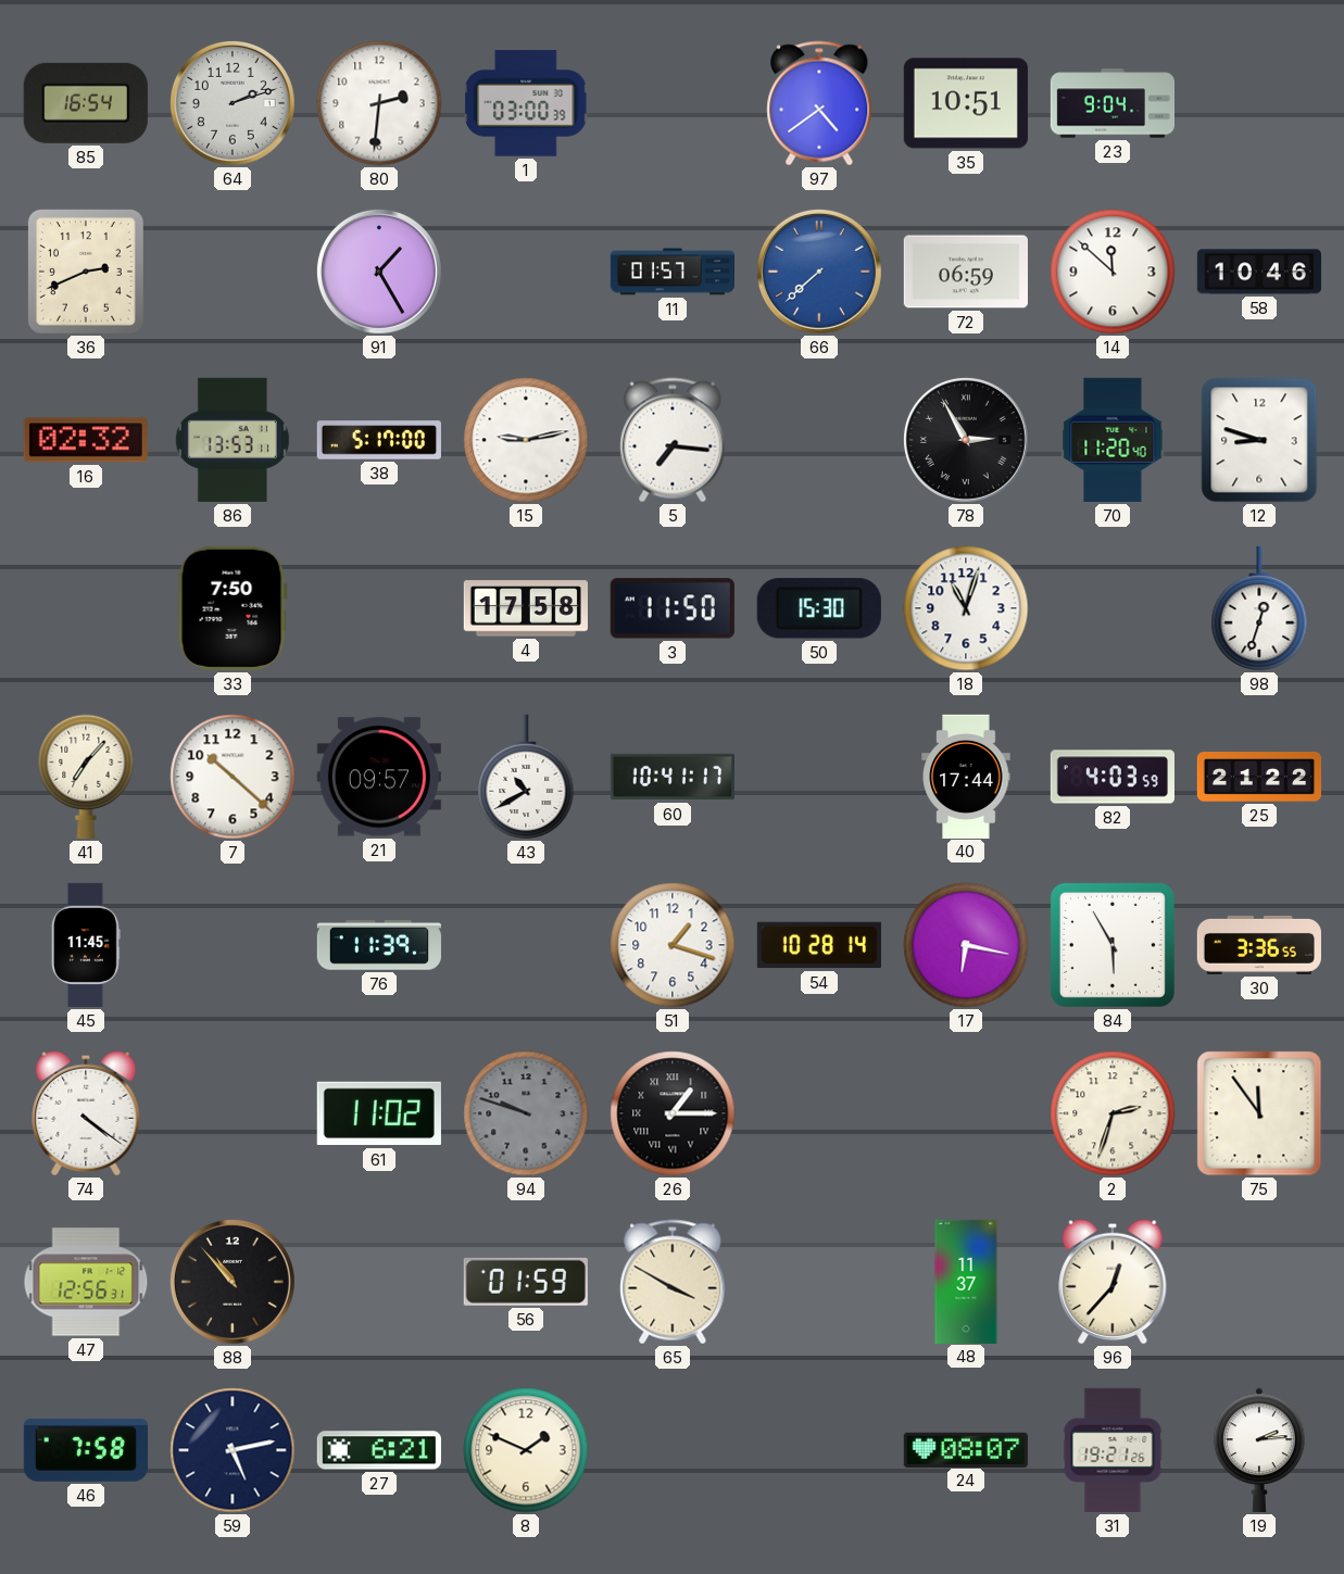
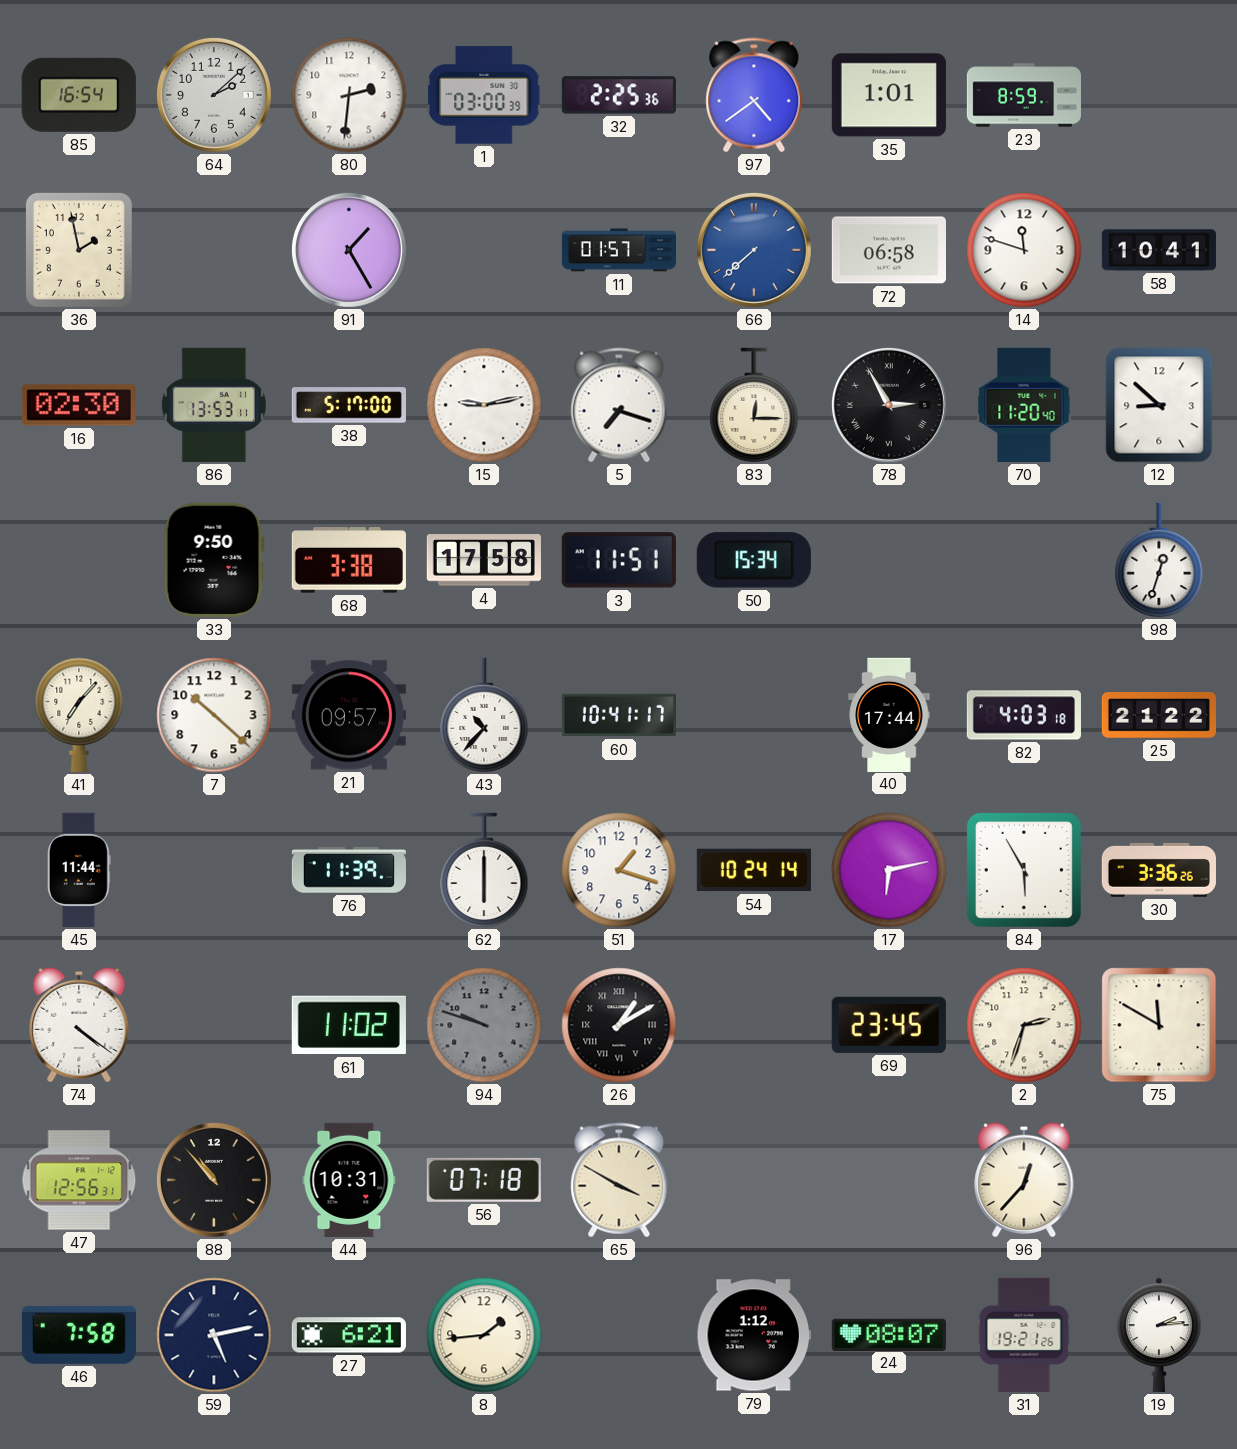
64: 2:12 -> 2:08 (214, 95)
32: none -> 2:25 (619, 95)
35: 10:51 -> 1:01 (889, 95)
23: 9:04 -> 8:59 (1023, 95)
36: 2:41 -> 1:58 (79, 250)
72: 06:59 -> 06:58 (889, 250)
14: 11:52 -> 11:48 (1024, 250)
58: 10:46 -> 10:41 (1159, 250)
16: 02:32 -> 02:30 (79, 405)
5: 7:16 -> 7:18 (619, 405)
83: none -> 12:15 (754, 405)
12: 8:48 -> 8:52 (1159, 405)
33: 7:50 -> 9:50 (214, 560)
68: none -> 3:38 (349, 560)
3: 11:50 -> 11:51 (619, 560)
50: 15:30 -> 15:34 (754, 560)
18: 11:03 -> none (966, 608)
43: 10:40 -> 10:37 (484, 715)
82: 4:03:59 -> 4:03:18 (1024, 715)
45: 11:45 -> 11:44 (79, 870)
62: none -> 6:00 (484, 870)
54: 10:28 -> 10:24 (754, 870)
17: 6:17 -> 6:13 (889, 870)
30: 3:36:55 -> 3:36:26 (1159, 870)
26: 1:15 -> 1:10 (619, 1025)
69: none -> 23:45 (889, 1025)
75: 11:54 -> 11:50 (1159, 1025)
44: none -> 10:31 (349, 1180)
56: 01:59 -> 07:18 (484, 1180)
48: 11:37 -> none (966, 1281)
8: 1:49 -> 1:44 (484, 1335)
79: none -> 1:12 (754, 1335)
